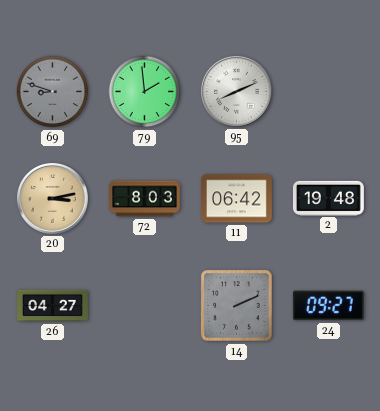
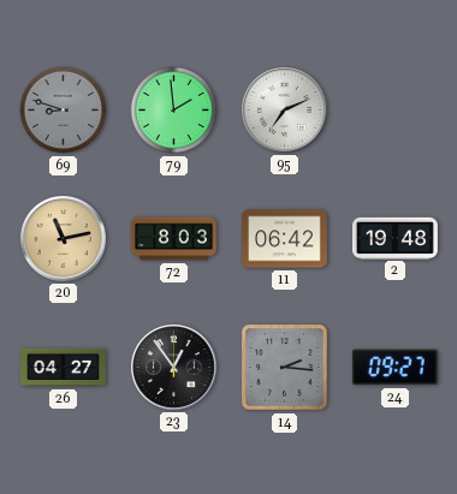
95: 8:11 -> 7:11 (284, 109)
20: 3:13 -> 11:13 (63, 238)
23: none -> 12:54 (173, 367)
14: 2:11 -> 2:16 (285, 368)
